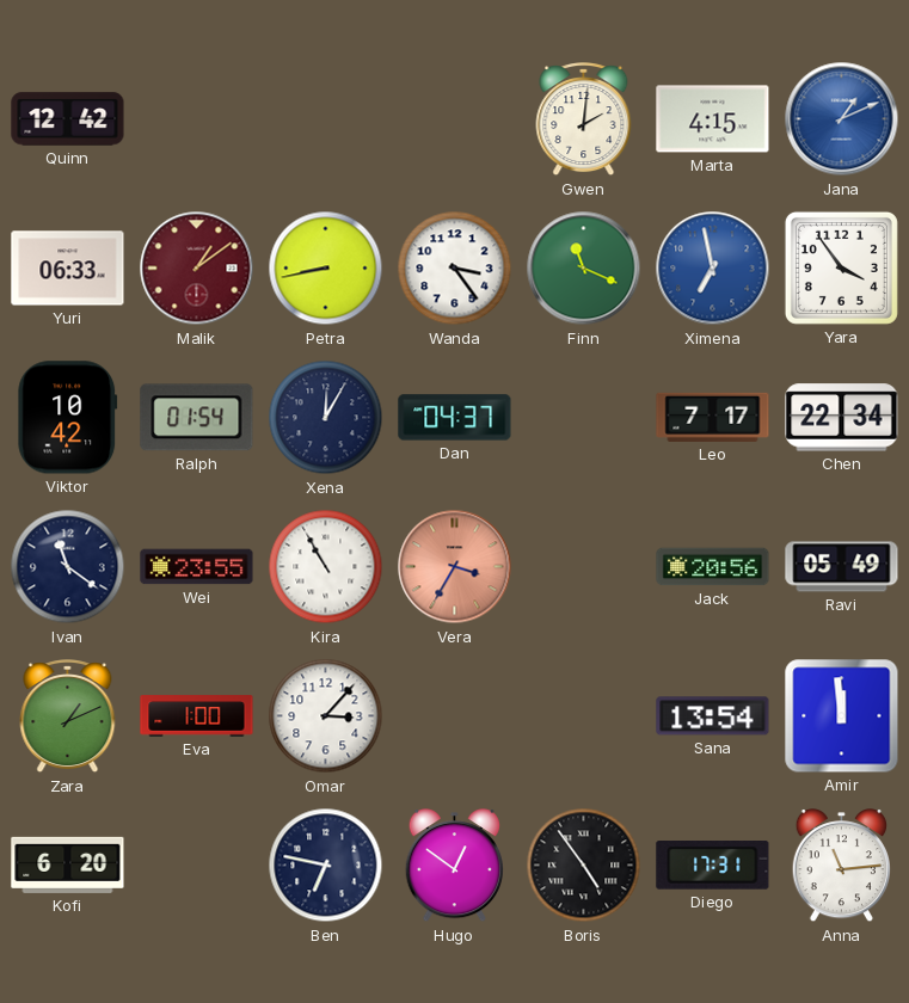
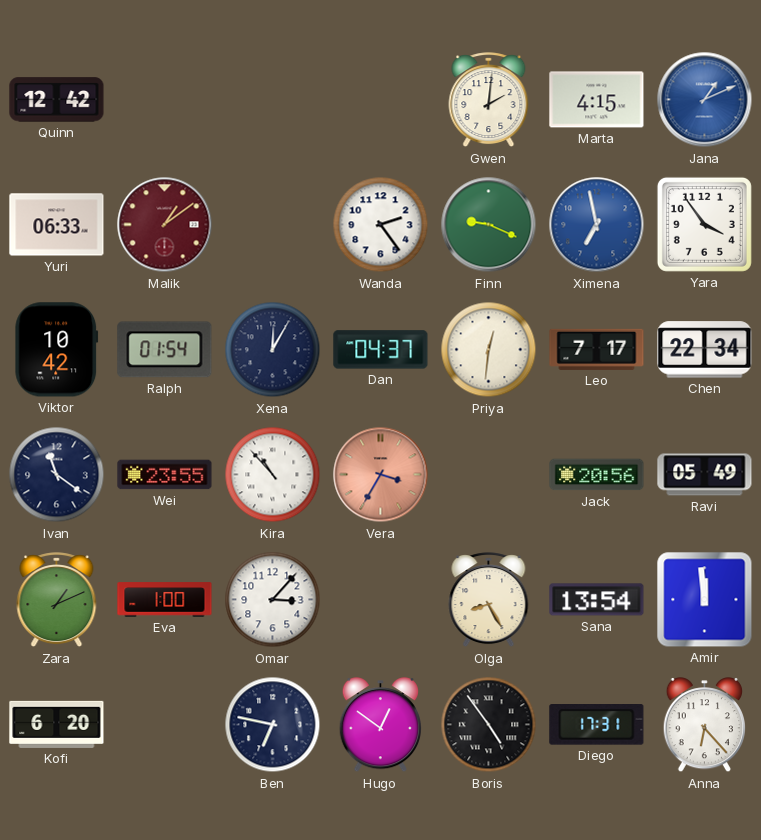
Petra: 8:43 -> none (326, 269)
Wanda: 3:24 -> 2:24 (381, 225)
Finn: 11:19 -> 9:19 (489, 225)
Priya: none -> 12:31 (489, 350)
Kira: 10:55 -> 10:53 (273, 475)
Olga: none -> 8:25 (489, 600)
Anna: 11:14 -> 6:23 (704, 725)
